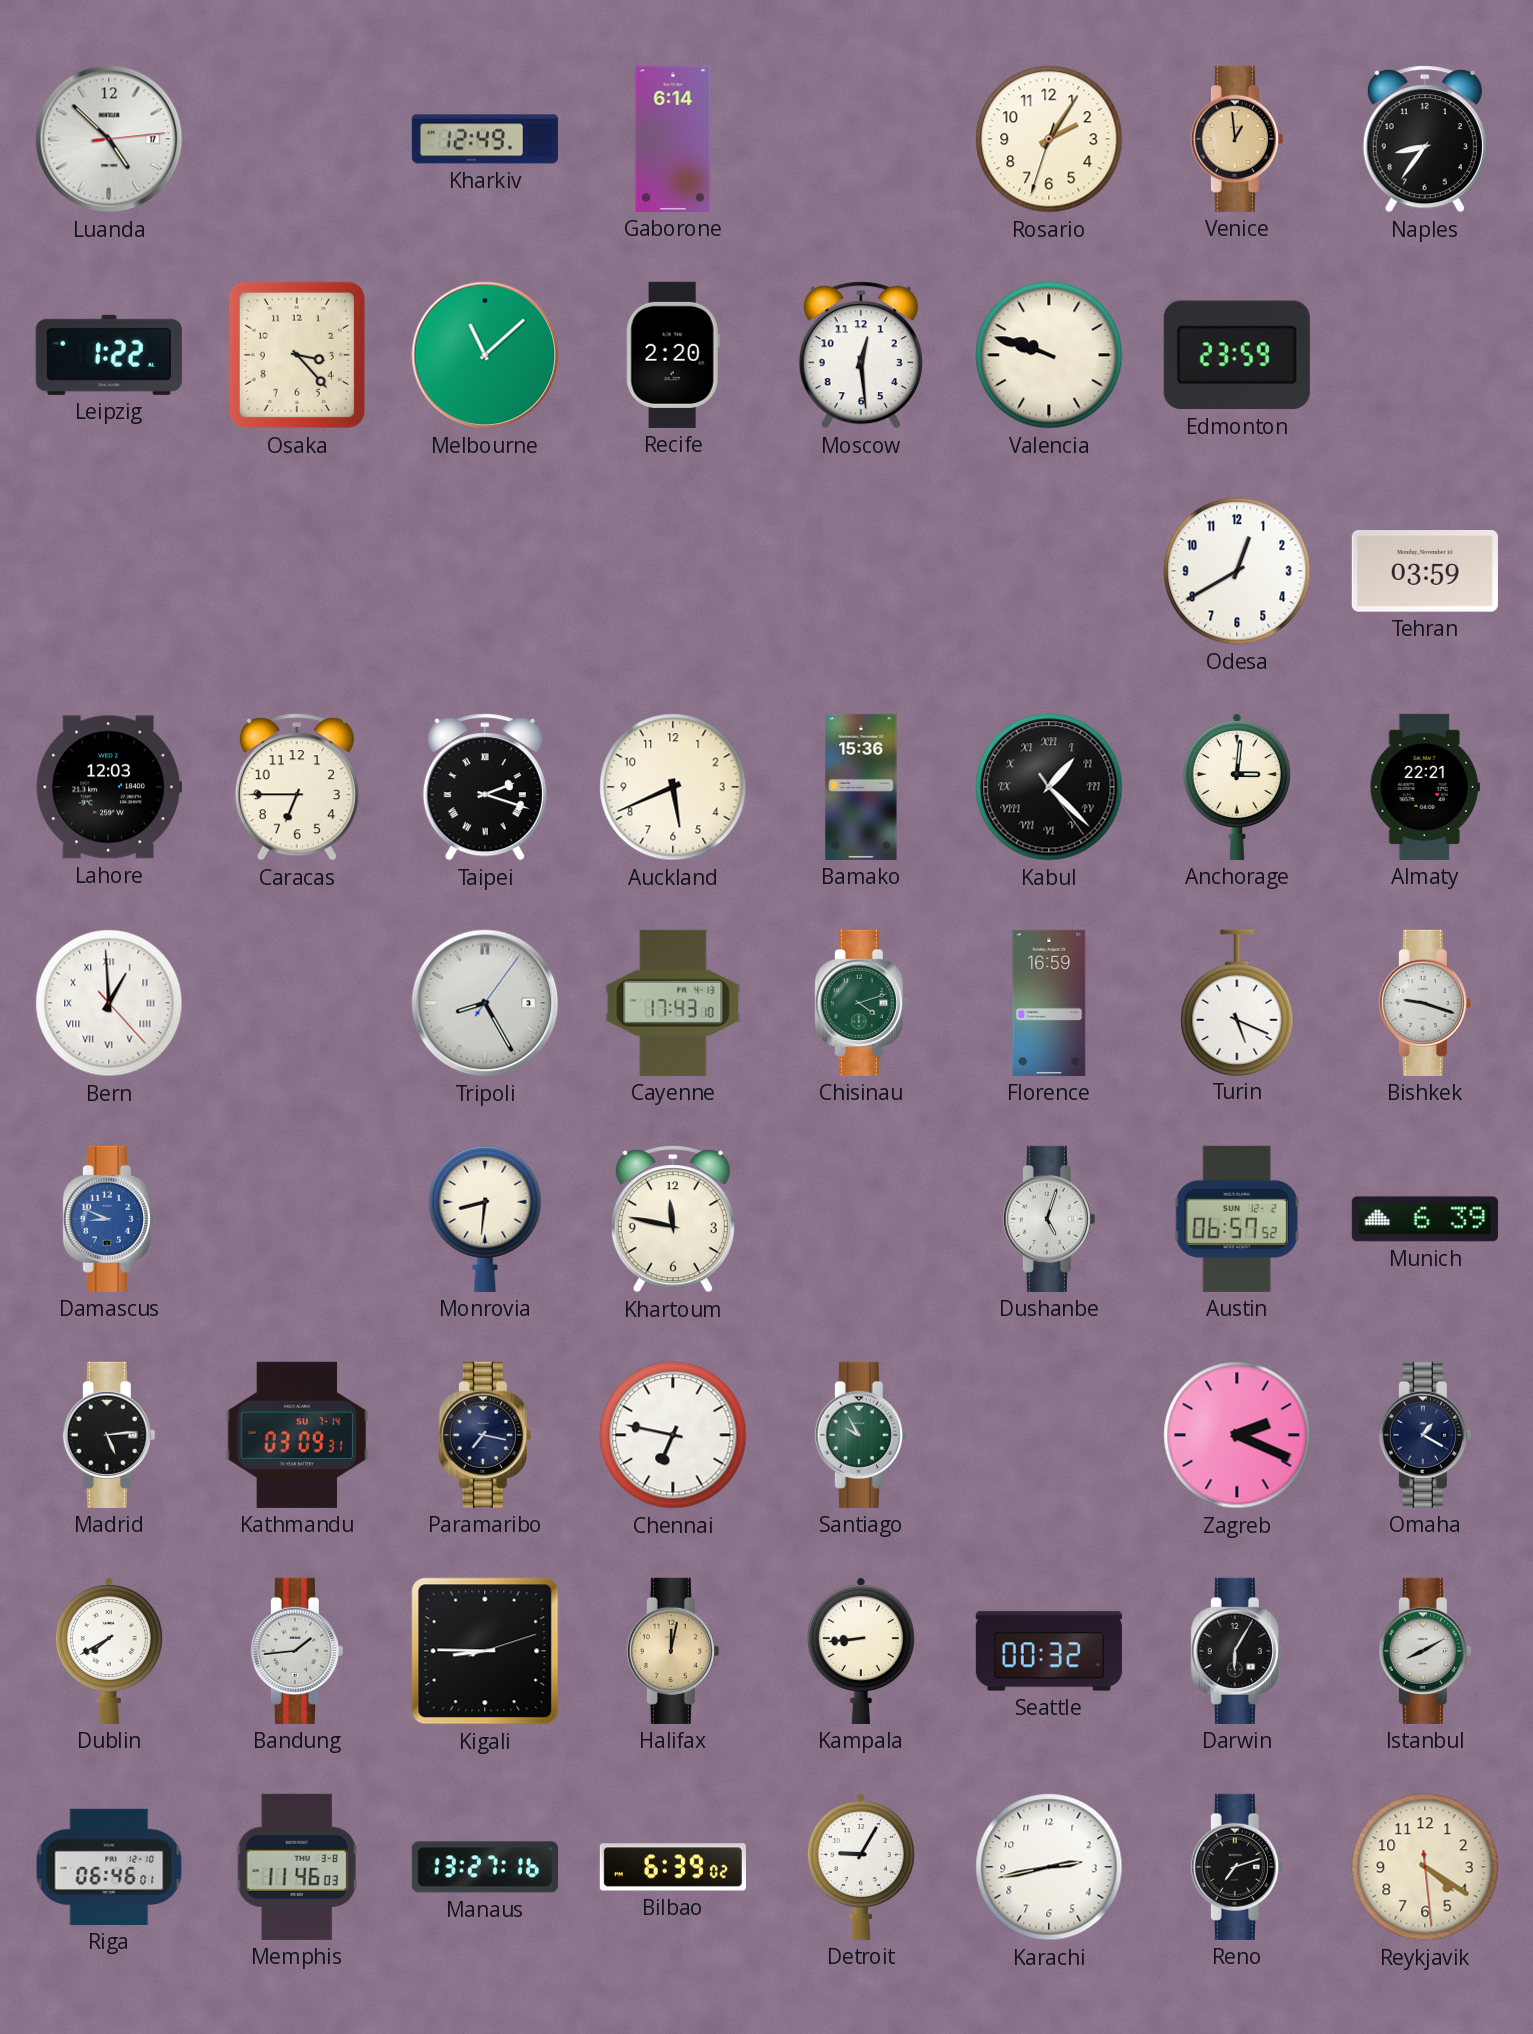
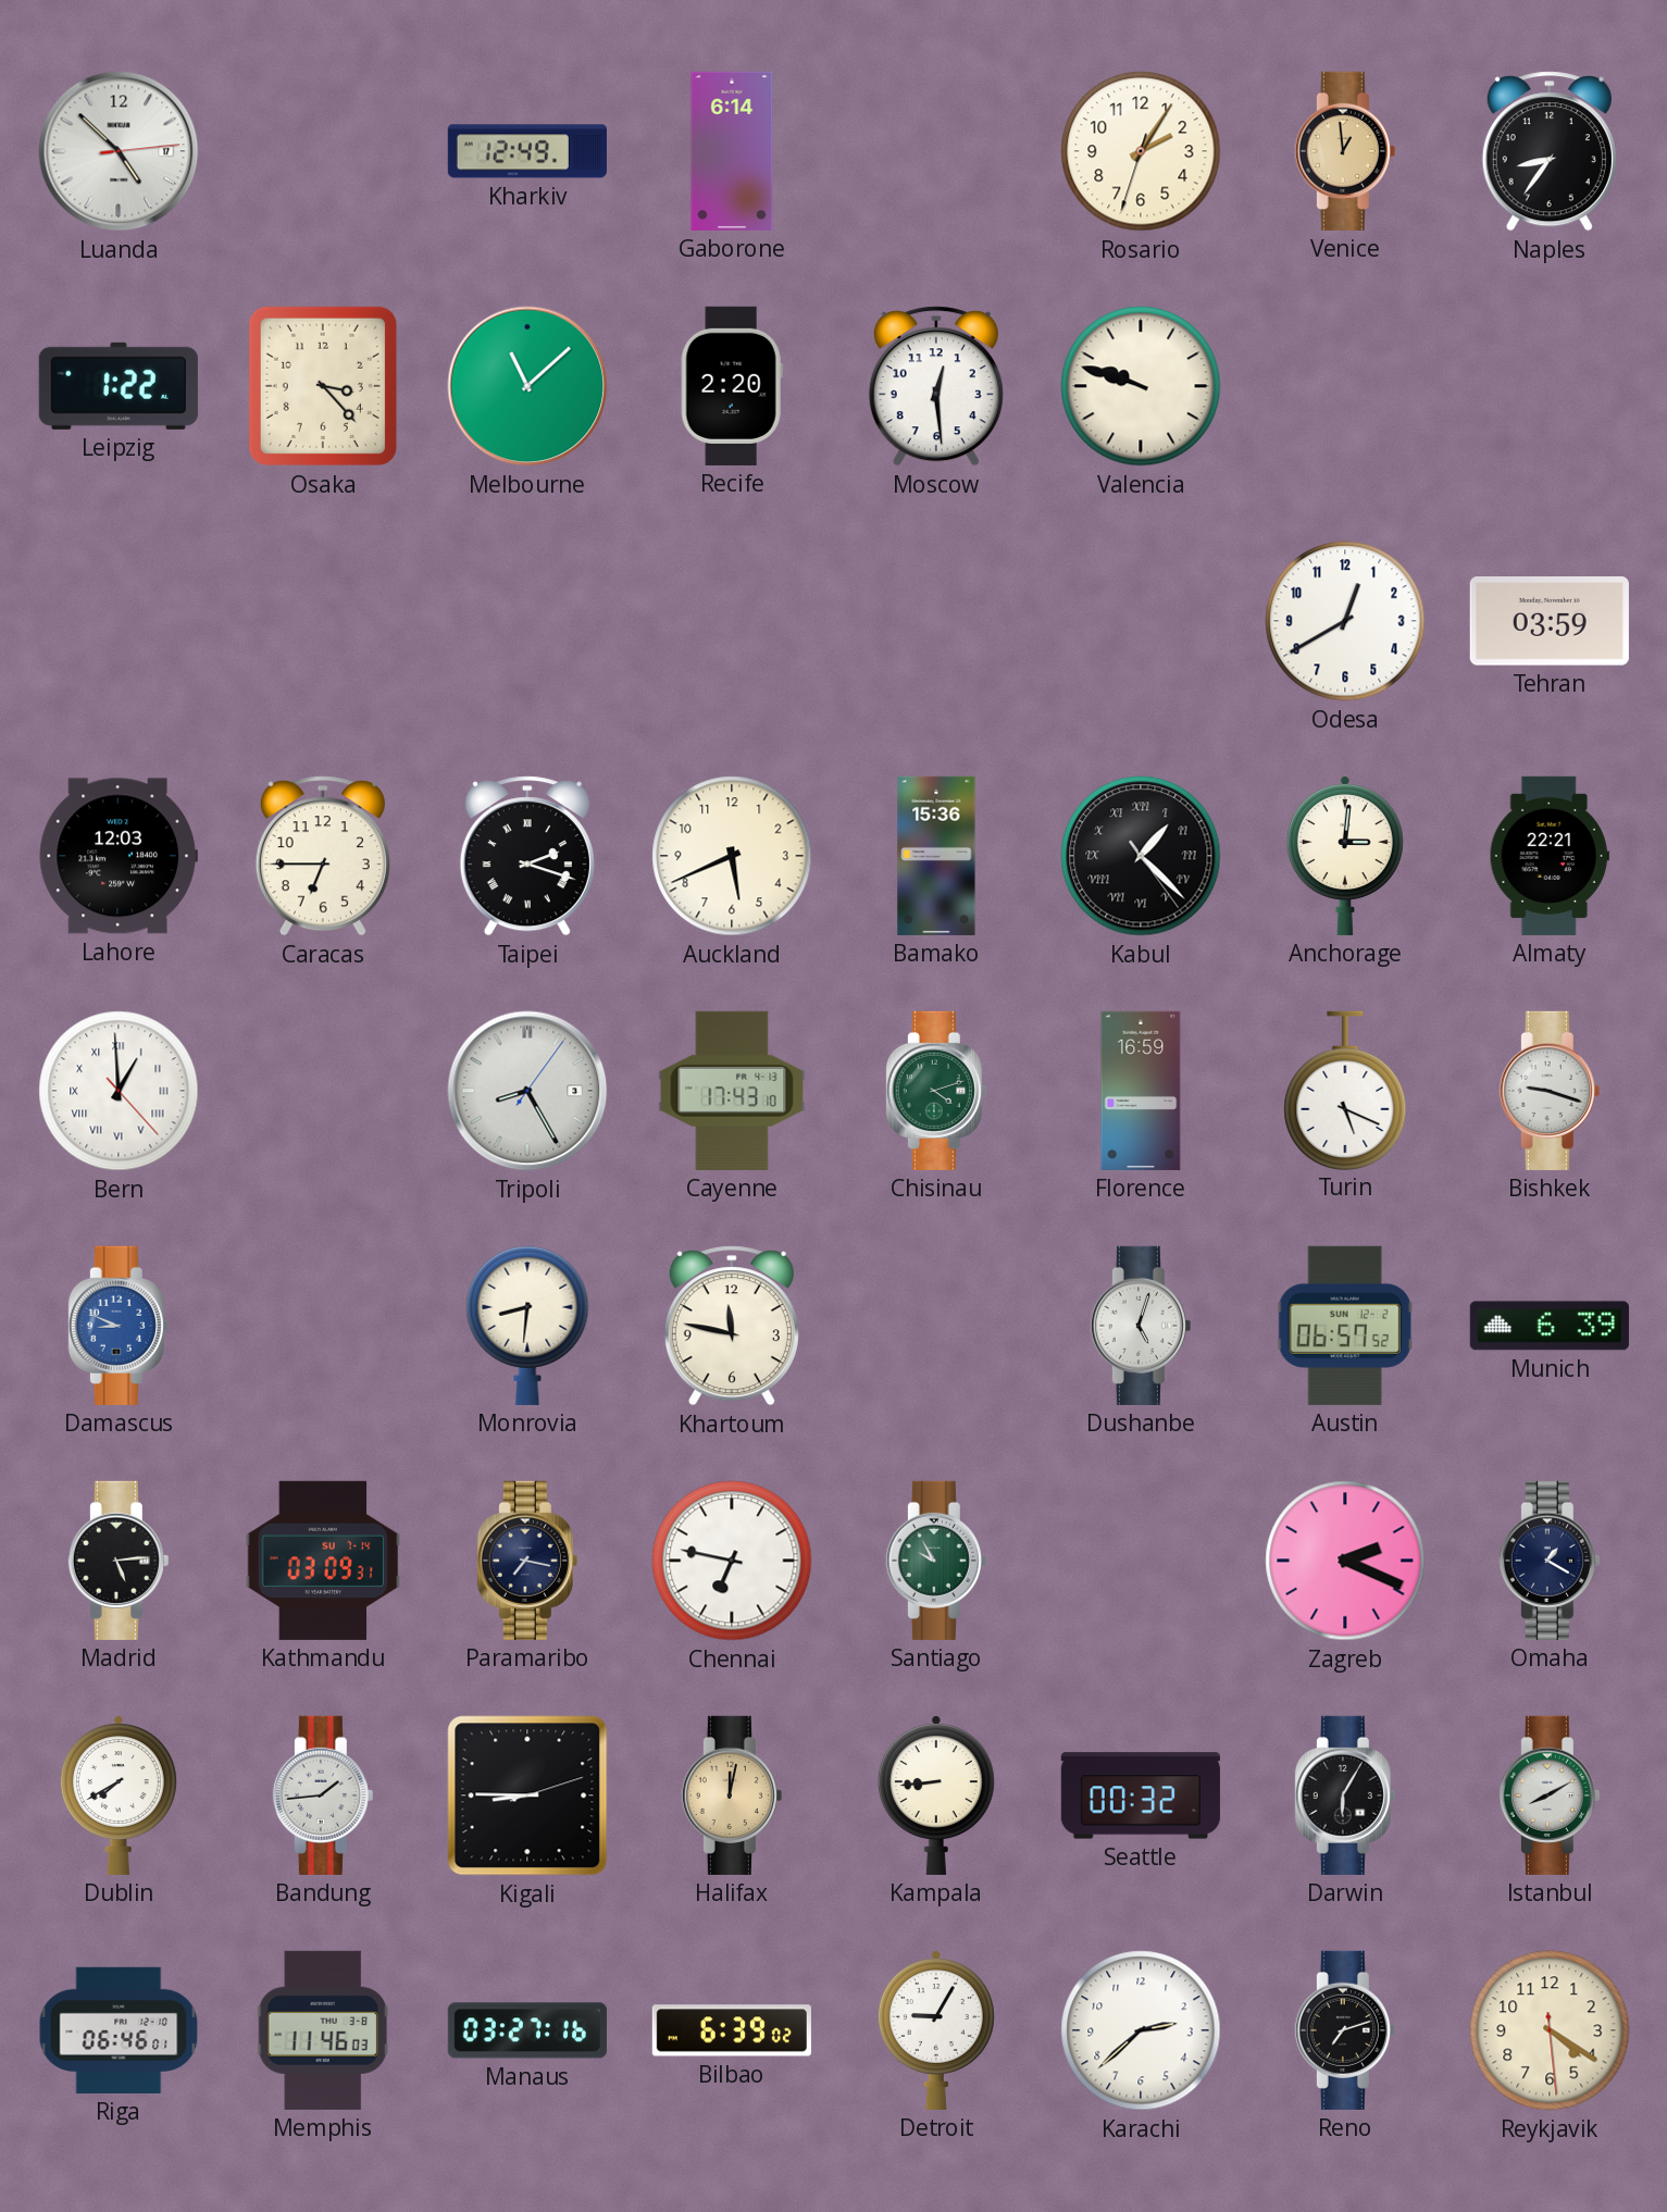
Edmonton: 23:59 -> none (1237, 355)
Manaus: 13:27 -> 03:27 (527, 2030)
Karachi: 2:43 -> 2:38 (1141, 2030)
